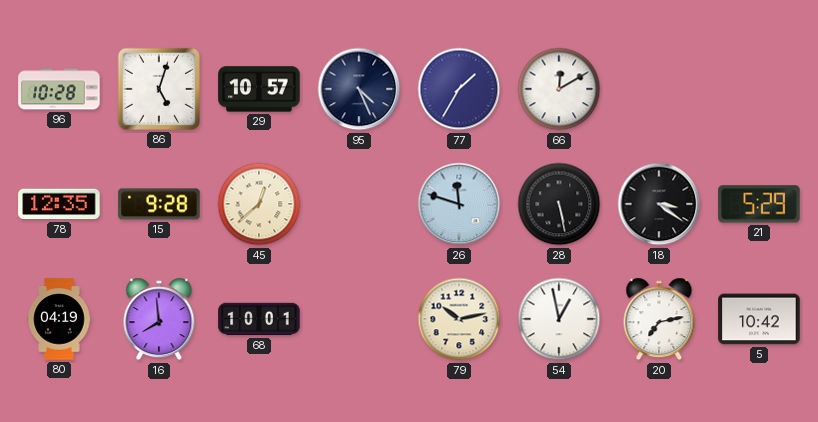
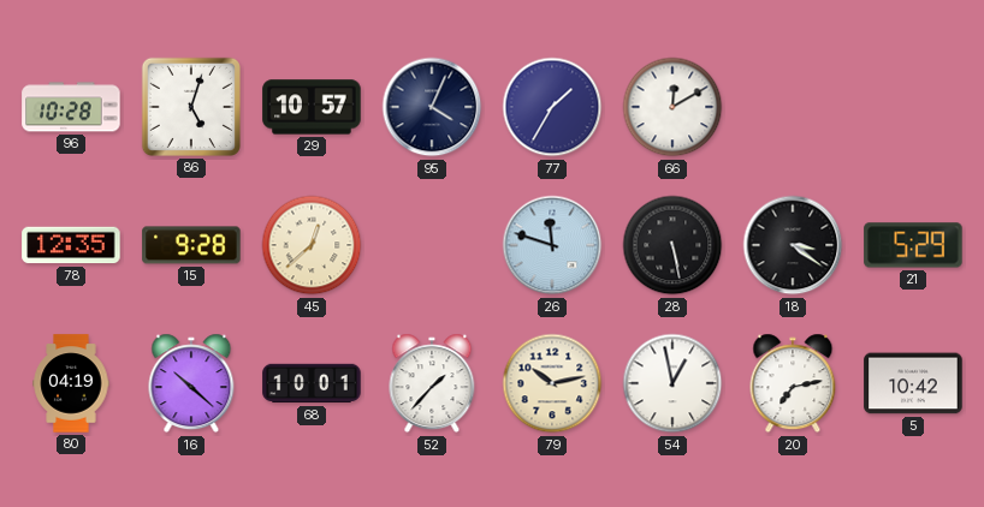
95: 4:26 -> 4:04 (432, 107)
16: 7:59 -> 10:22 (191, 383)
52: none -> 1:37 (432, 383)
